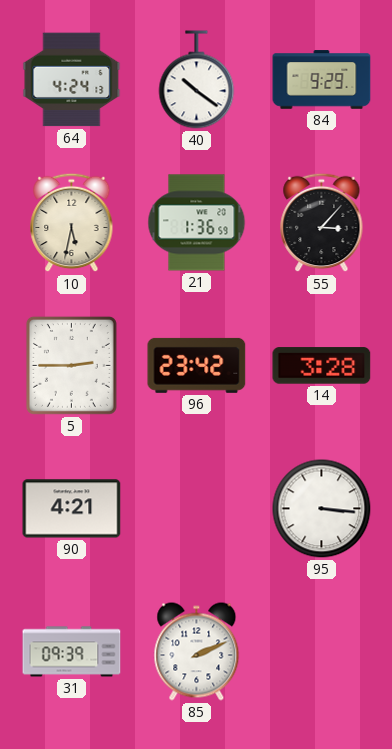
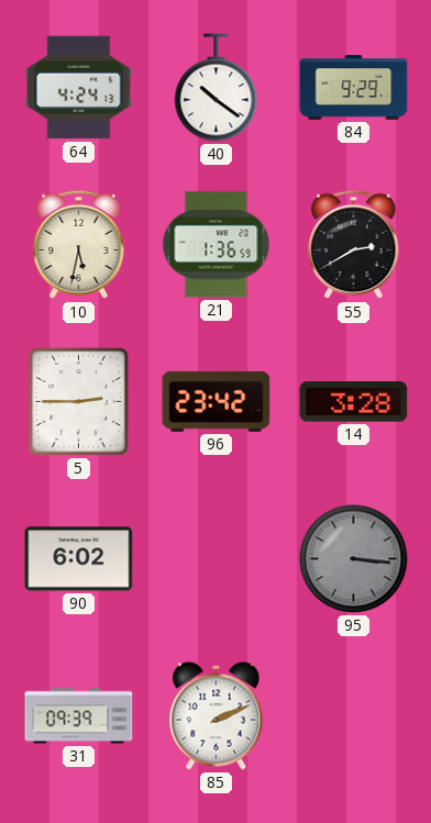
55: 3:07 -> 2:40 (354, 245)
90: 4:21 -> 6:02 (79, 559)
95 dial: white -> grey (354, 559)
